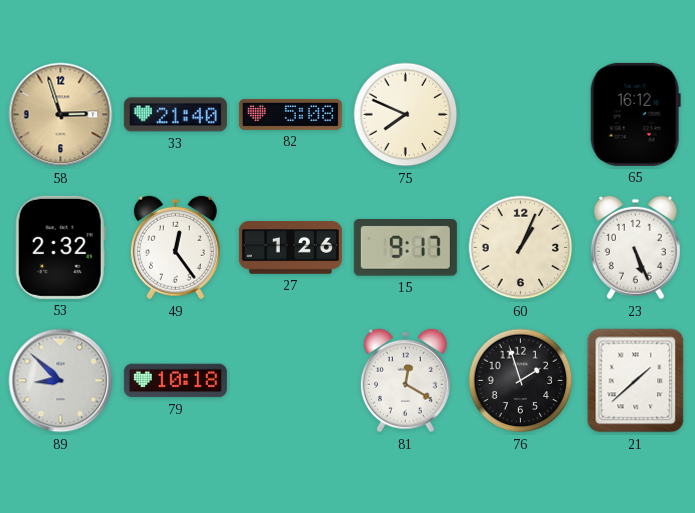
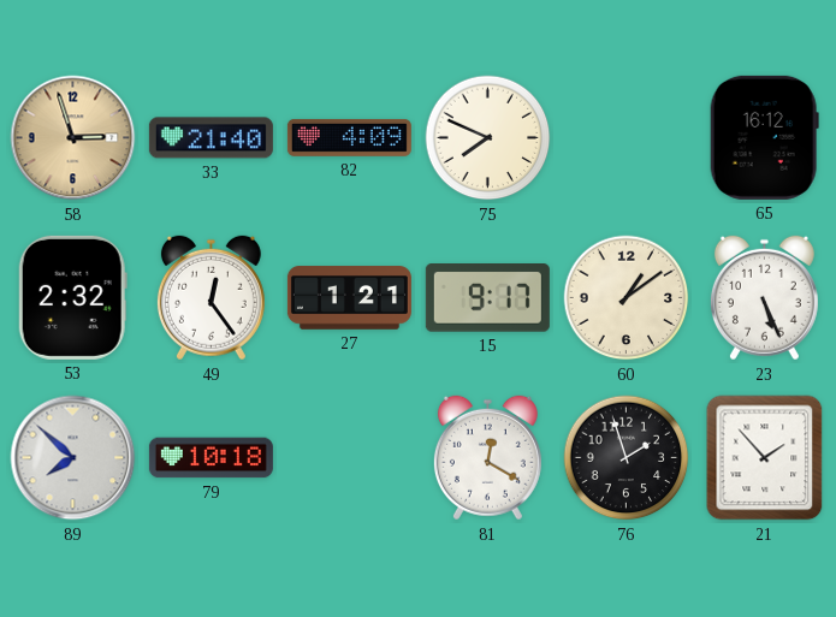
82: 5:08 -> 4:09 (349, 137)
27: 1:26 -> 1:21 (349, 298)
60: 1:04 -> 1:09 (627, 298)
89: 8:52 -> 7:52 (73, 458)
21: 1:38 -> 1:53 (765, 458)
